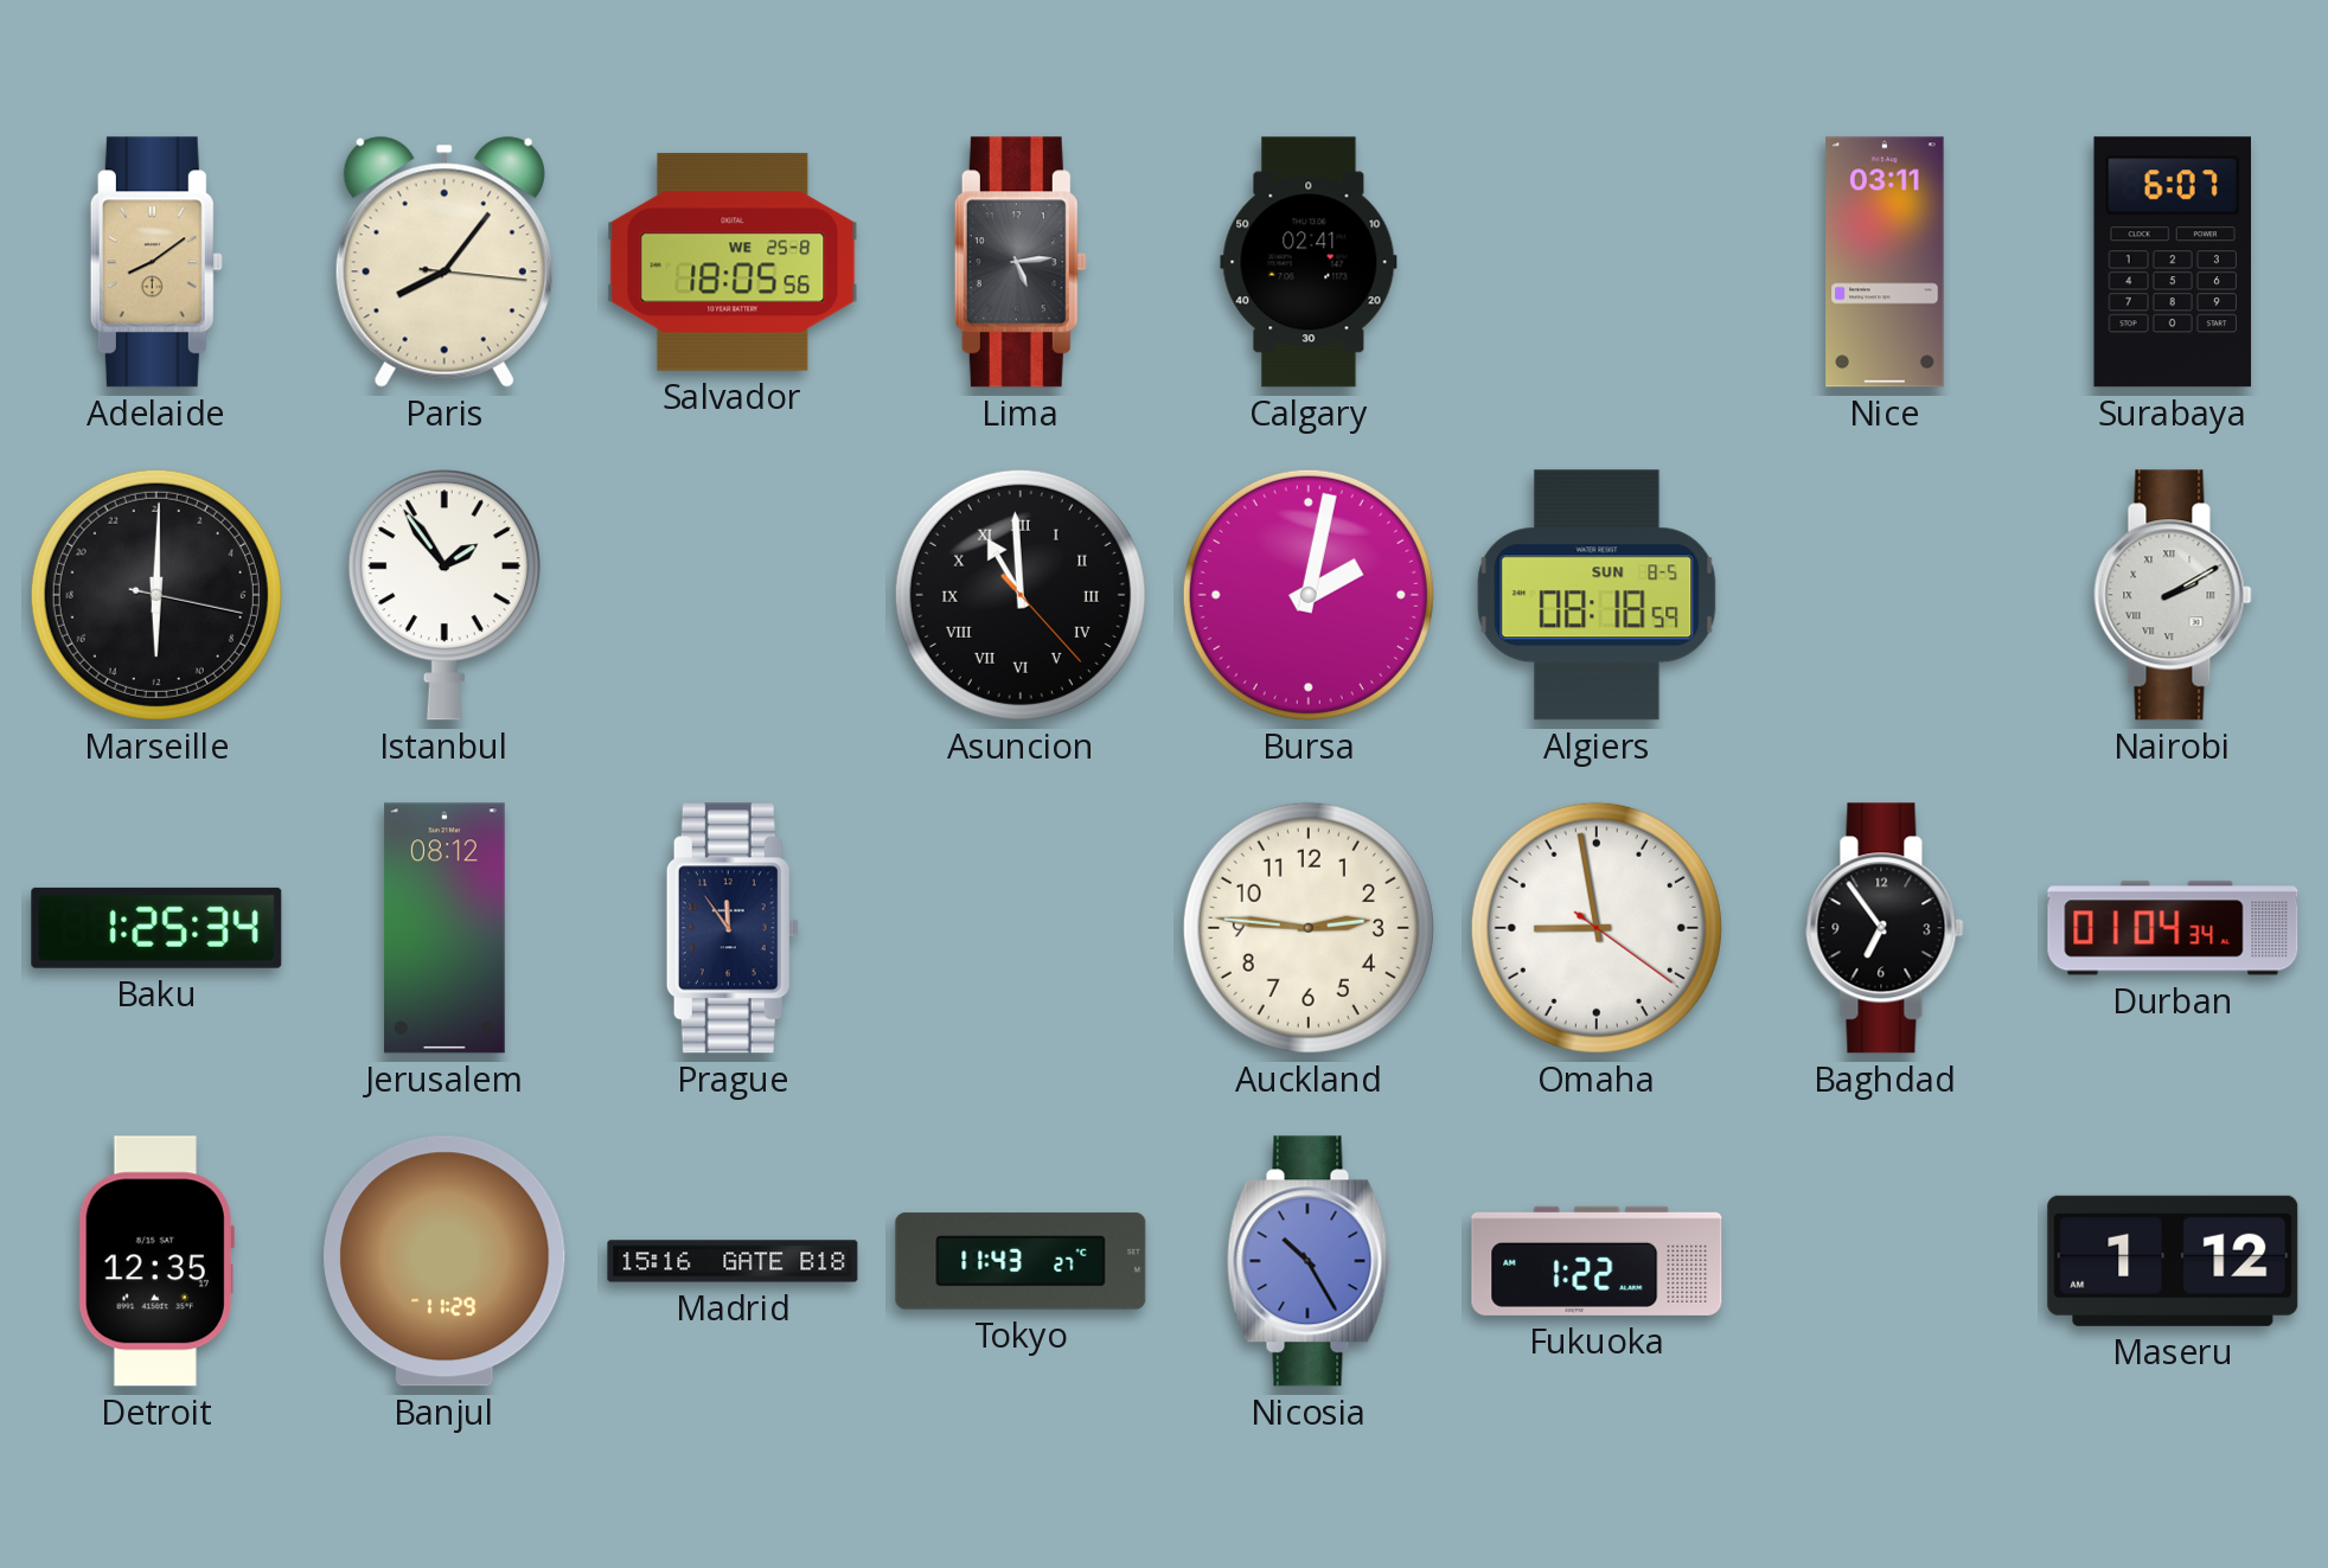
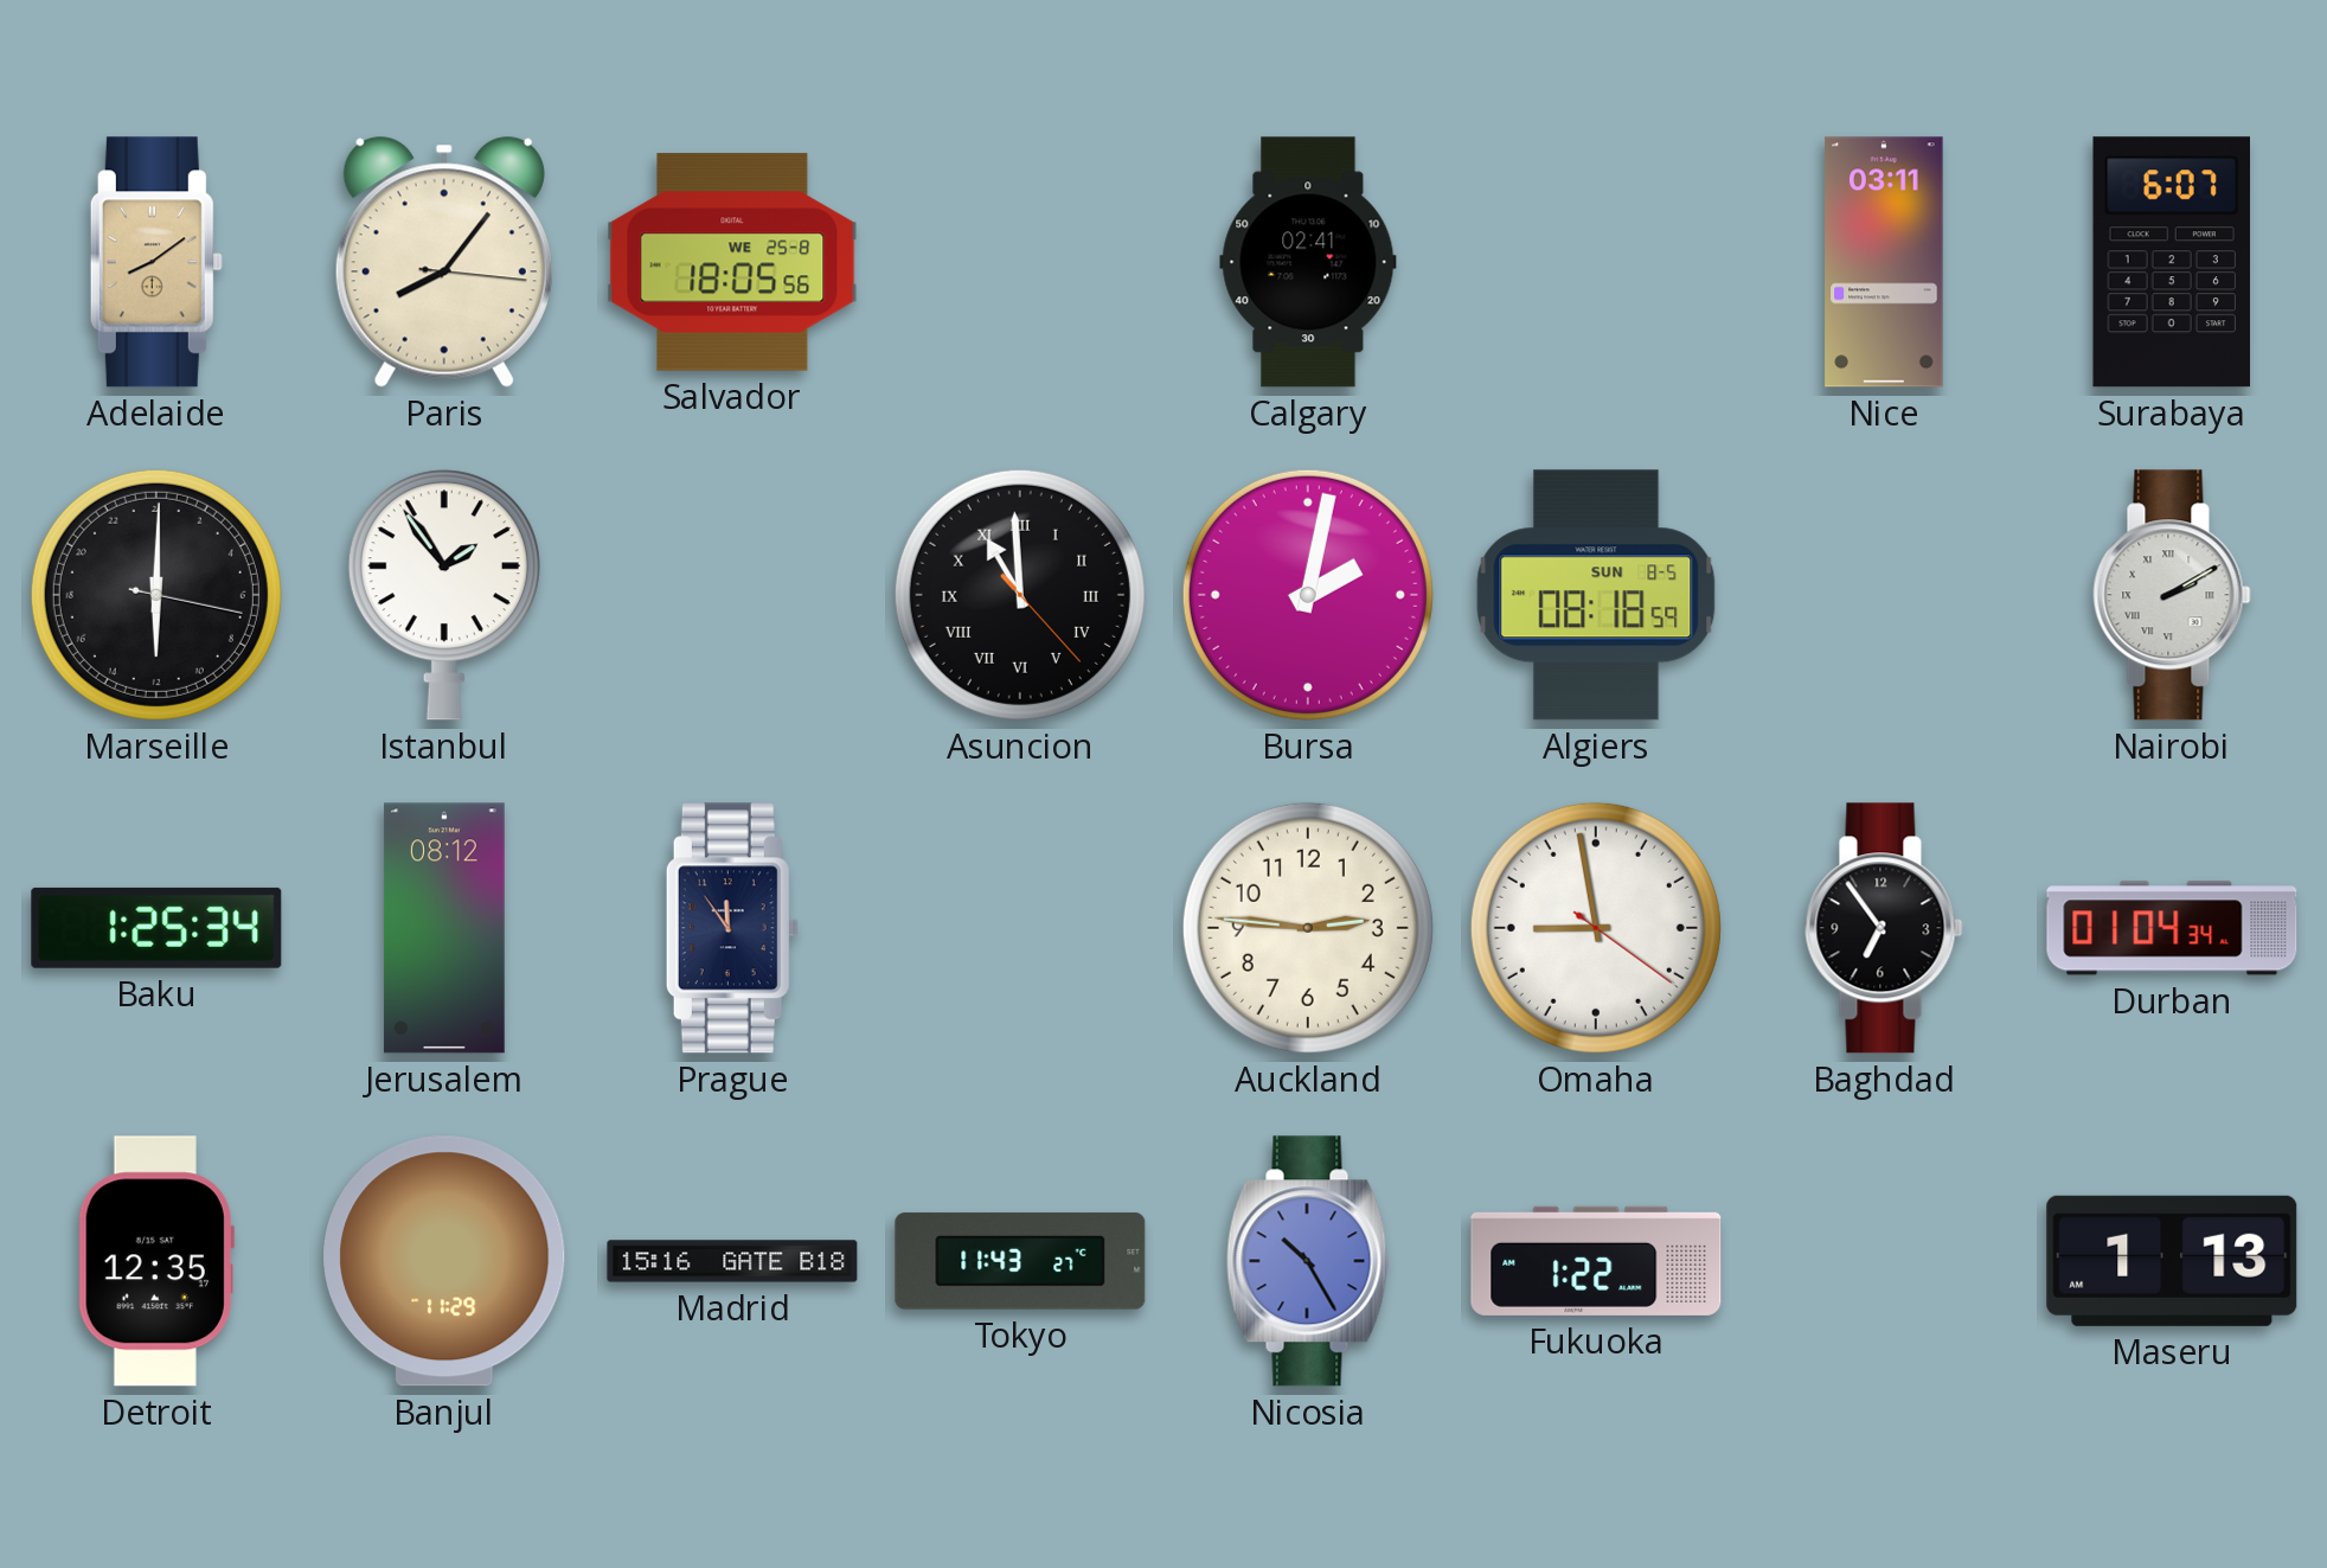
Lima: 5:14 -> none (1021, 262)
Maseru: 1:12 -> 1:13 (2172, 1261)
